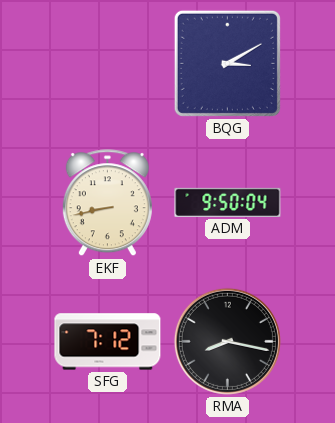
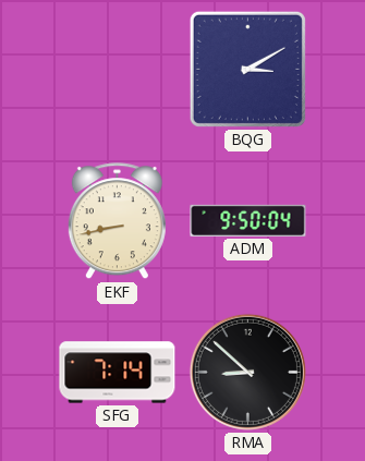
SFG: 7:12 -> 7:14 (118, 373)
RMA: 8:17 -> 8:52 (247, 372)
